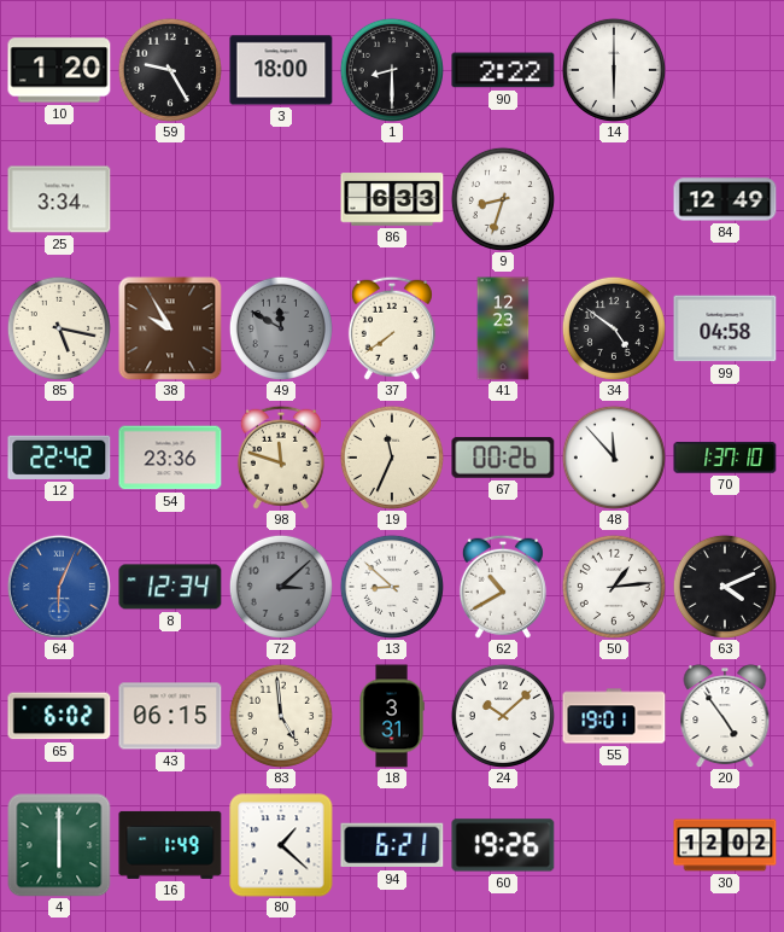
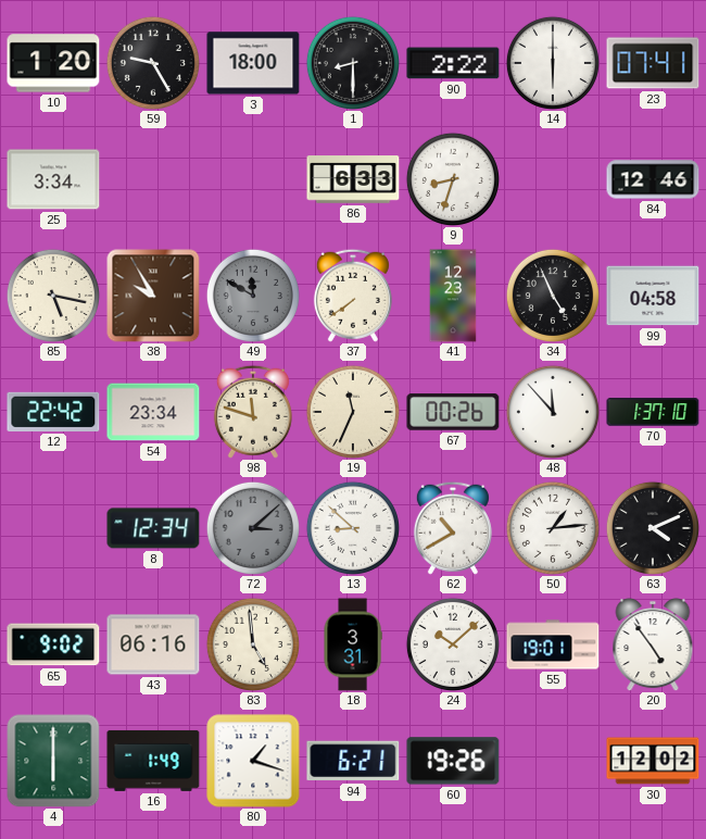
23: none -> 07:41 (653, 63)
84: 12:49 -> 12:46 (653, 179)
34: 4:51 -> 4:56 (553, 296)
54: 23:36 -> 23:34 (153, 412)
64: 6:04 -> none (59, 587)
65: 6:02 -> 9:02 (53, 644)
43: 06:15 -> 06:16 (153, 644)
80: 1:22 -> 1:18 (253, 761)
